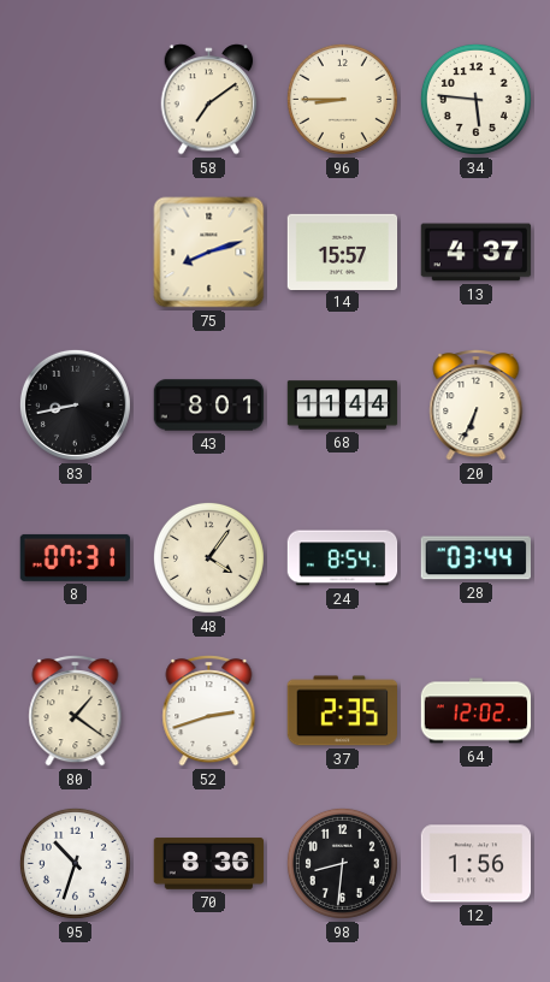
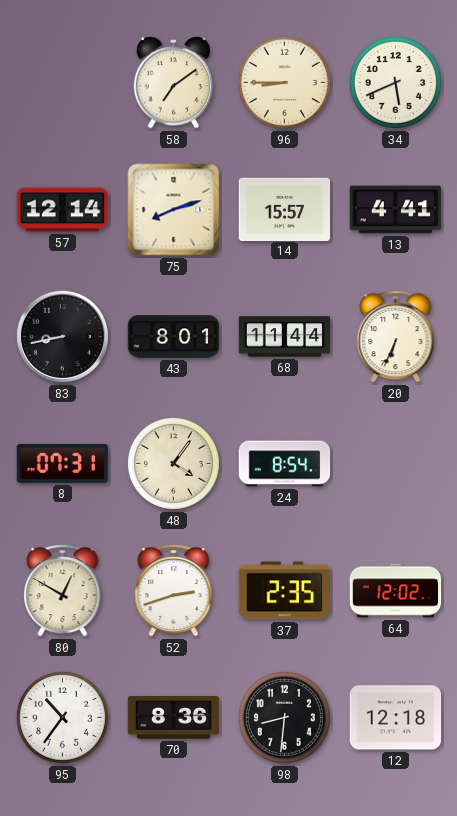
34: 5:46 -> 5:41 (395, 82)
57: none -> 12:14 (63, 210)
13: 4:37 -> 4:41 (396, 210)
28: 03:44 -> none (475, 558)
80: 1:21 -> 12:50 (63, 591)
95: 10:33 -> 10:36 (62, 717)
12: 1:56 -> 12:18 (396, 718)
